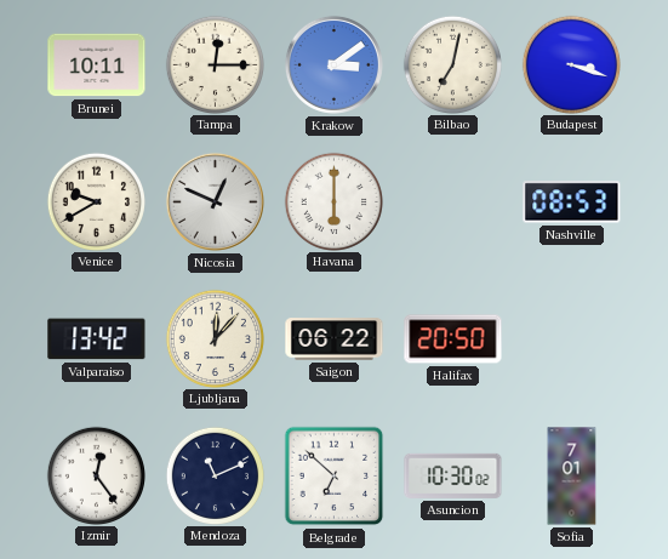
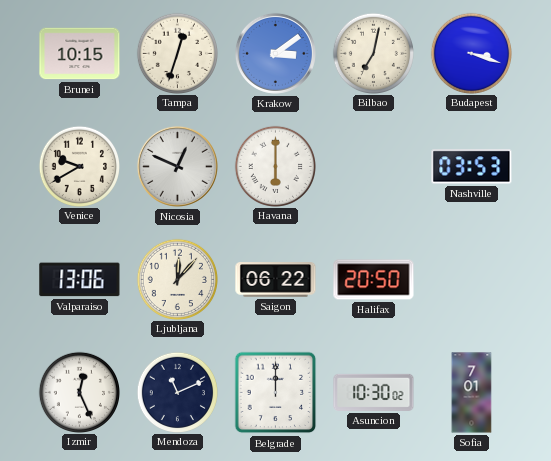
Brunei: 10:11 -> 10:15 (80, 54)
Tampa: 12:15 -> 12:33 (177, 53)
Nashville: 08:53 -> 03:53 (472, 167)
Valparaiso: 13:42 -> 13:06 (80, 280)
Izmir: 12:24 -> 12:26 (79, 392)
Belgrade: 6:52 -> 12:00 (276, 393)
